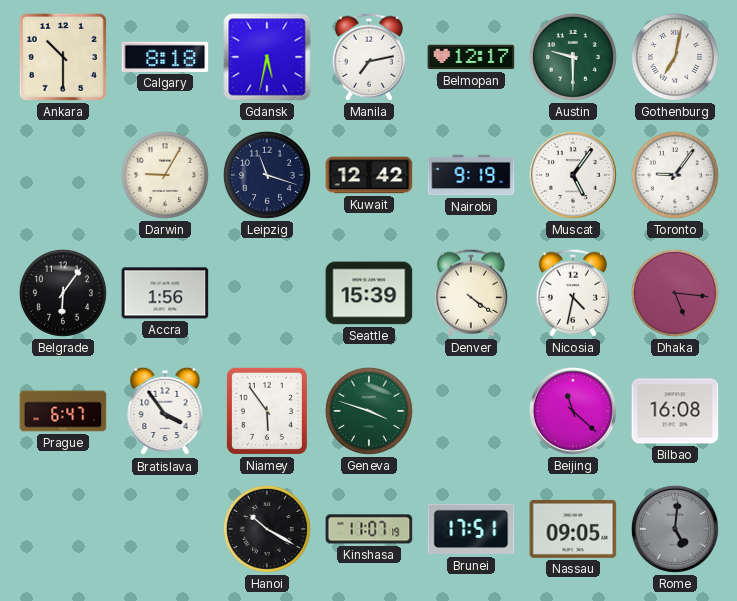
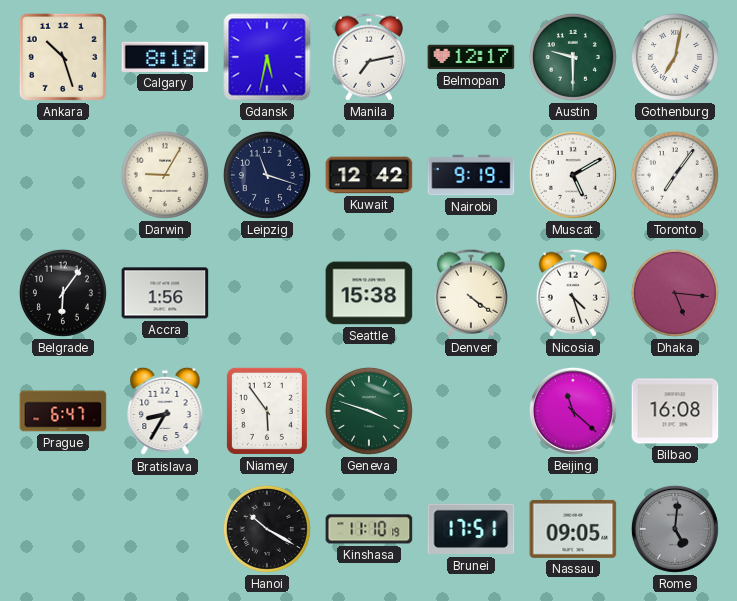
Ankara: 10:30 -> 10:27 (63, 57)
Muscat: 5:06 -> 5:10 (573, 175)
Toronto: 9:06 -> 7:06 (675, 175)
Seattle: 15:39 -> 15:38 (369, 293)
Nicosia: 4:32 -> 4:27 (573, 293)
Bratislava: 3:54 -> 8:35 (165, 411)
Kinshasa: 11:07 -> 11:10 (369, 529)
